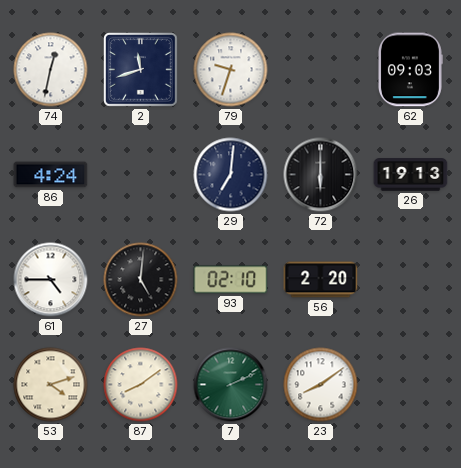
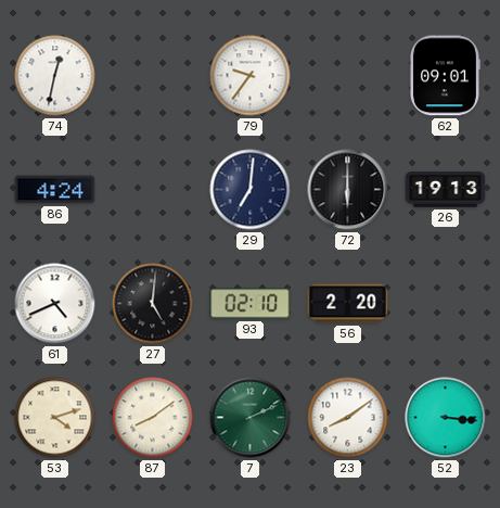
2: 11:42 -> none (141, 70)
79: 9:33 -> 9:36 (251, 76)
62: 09:03 -> 09:01 (445, 76)
61: 4:45 -> 4:41 (55, 304)
52: none -> 3:16 (446, 418)
